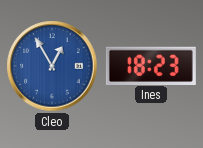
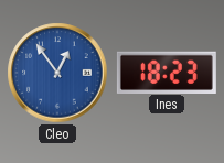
Cleo: 12:55 -> 12:54 (57, 73)
